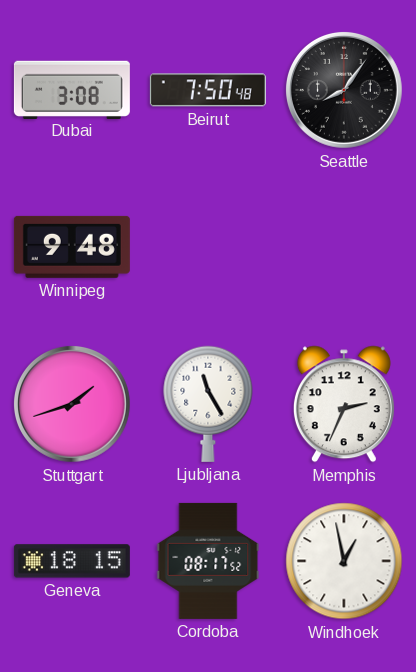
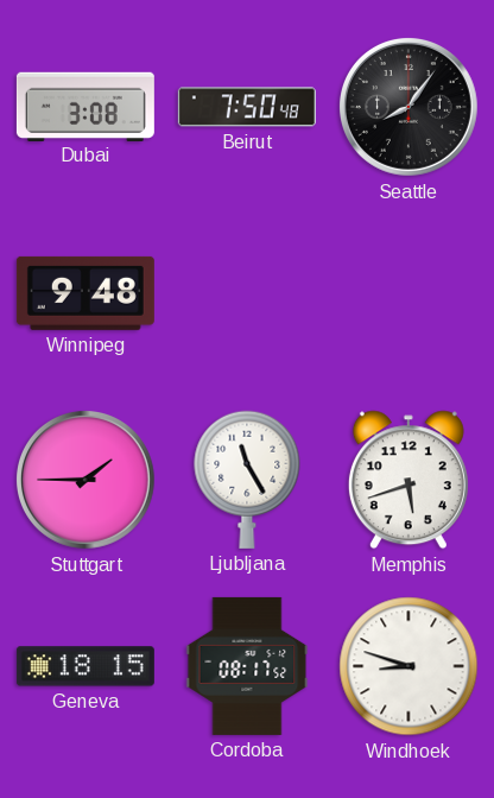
Stuttgart: 1:42 -> 1:45 (85, 480)
Memphis: 2:34 -> 5:42 (408, 480)
Windhoek: 12:58 -> 8:48 (408, 666)
